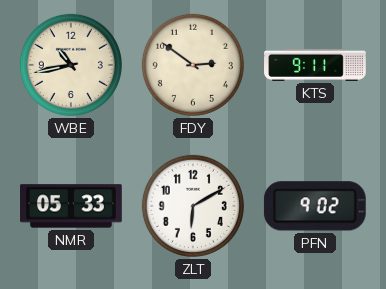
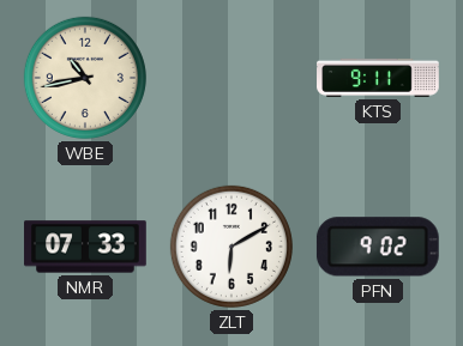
FDY: 2:51 -> none (193, 65)
NMR: 05:33 -> 07:33 (85, 247)
